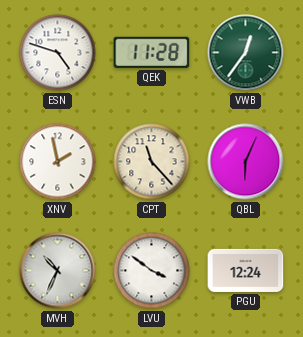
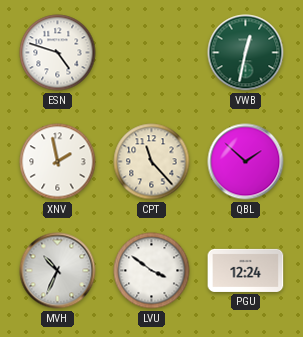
QEK: 11:28 -> none (152, 52)
VWB: 12:36 -> 12:32 (246, 53)
QBL: 6:04 -> 1:52 (246, 162)
